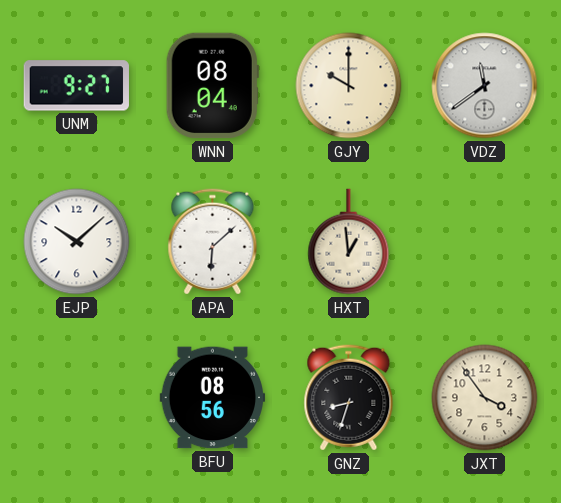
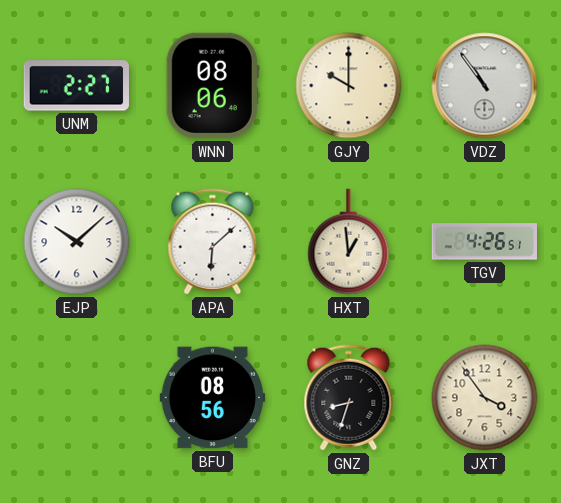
UNM: 9:27 -> 2:27 (76, 86)
WNN: 08:04 -> 08:06 (212, 86)
VDZ: 11:39 -> 10:54 (485, 86)
TGV: none -> 4:26 (485, 242)
